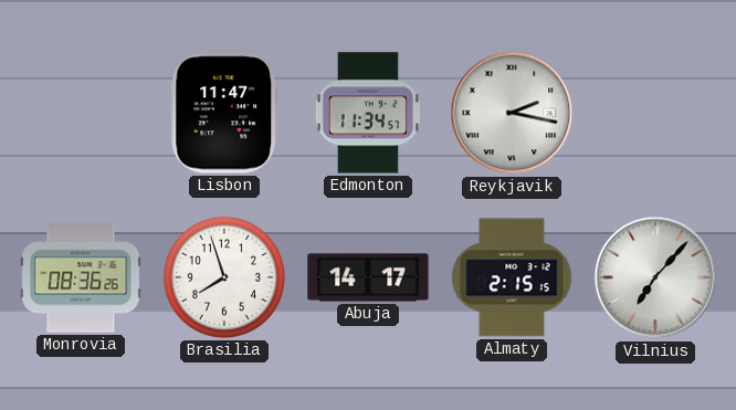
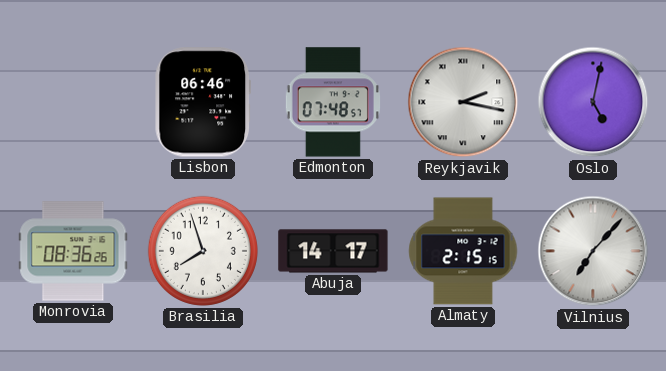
Lisbon: 11:47 -> 06:46 (202, 102)
Edmonton: 11:34 -> 07:48 (333, 102)
Oslo: none -> 5:02 (593, 102)
